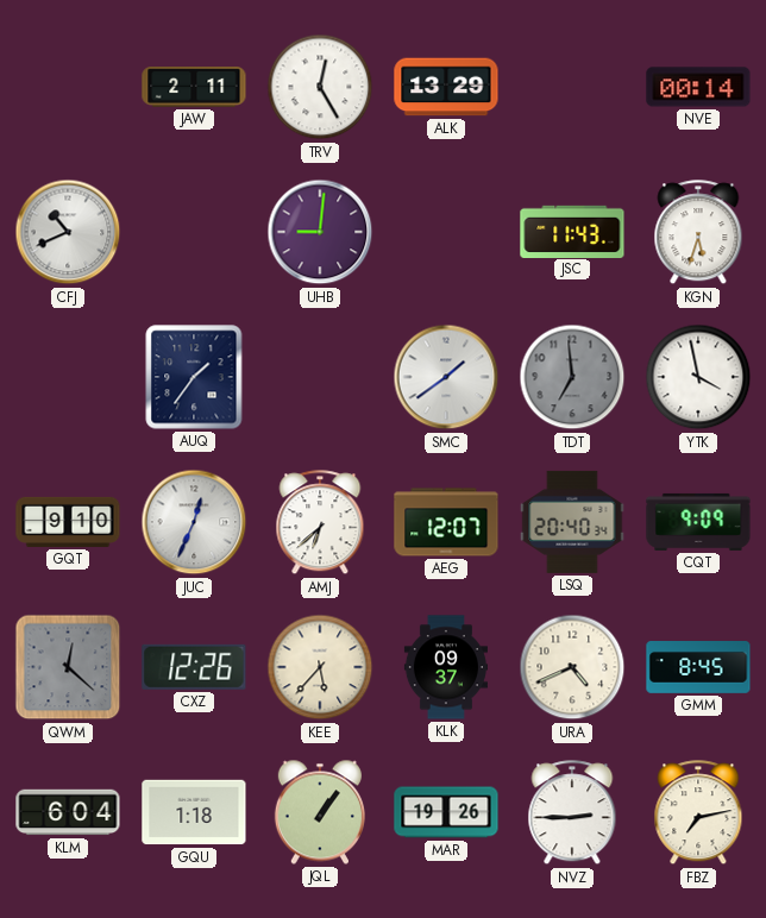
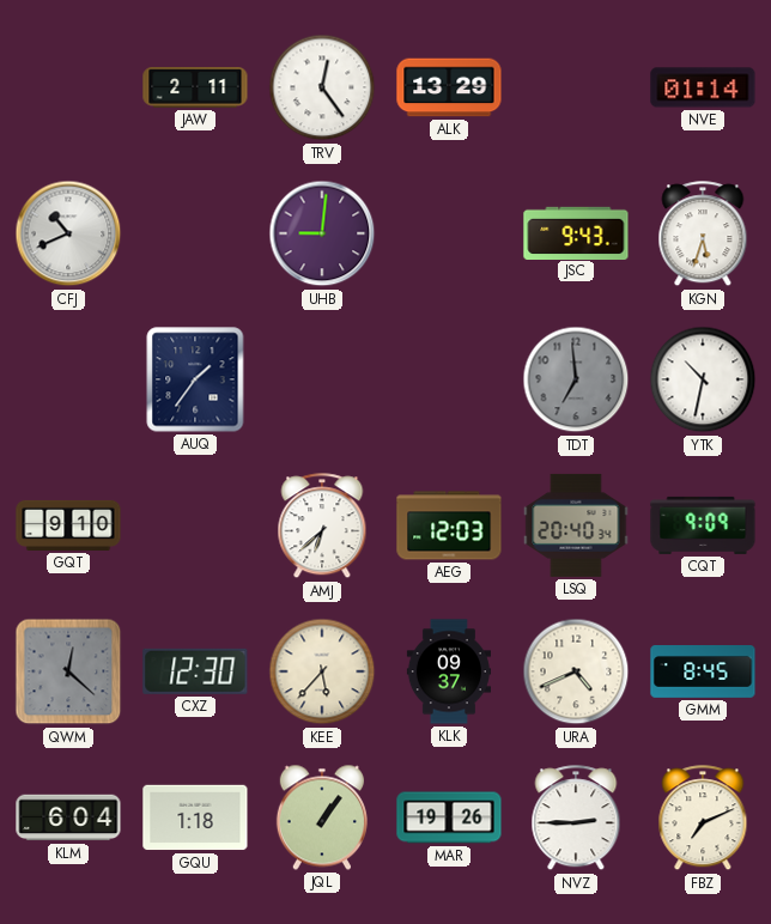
TRV: 12:25 -> 12:24 (322, 87)
NVE: 00:14 -> 01:14 (703, 87)
JSC: 11:43 -> 9:43 (576, 232)
SMC: 1:39 -> none (446, 377)
YTK: 3:58 -> 10:32 (703, 379)
JUC: 12:34 -> none (194, 522)
AEG: 12:07 -> 12:03 (449, 525)
CXZ: 12:26 -> 12:30 (195, 671)
FBZ: 7:13 -> 7:11 (703, 819)
